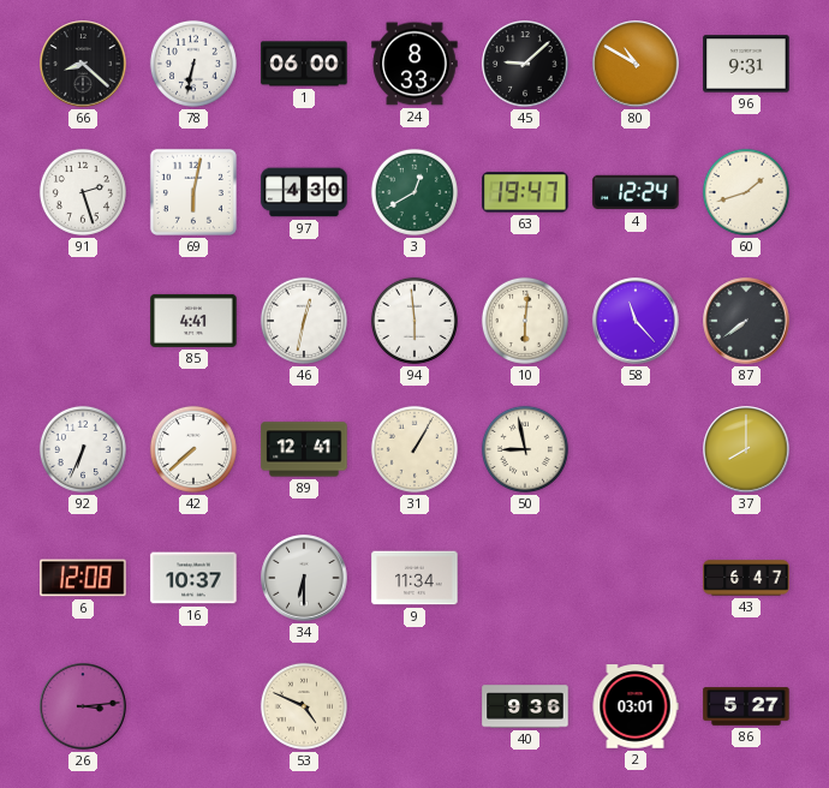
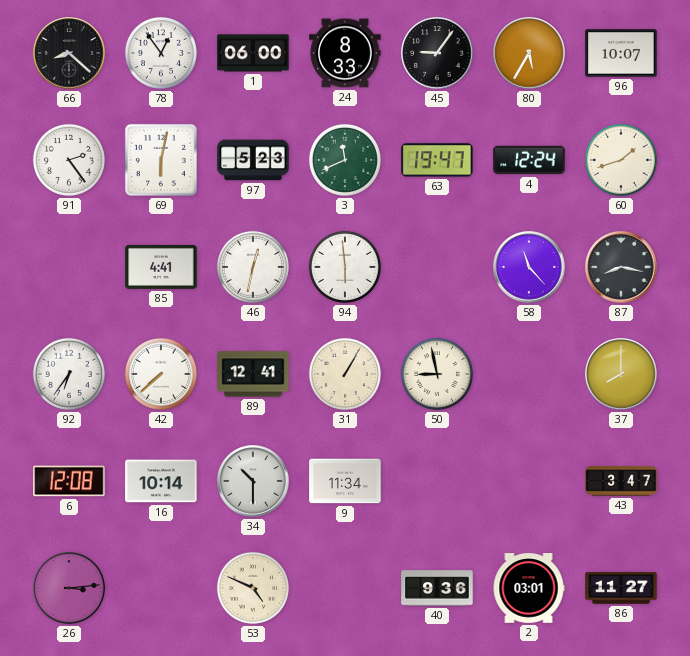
78: 6:32 -> 12:54 (161, 53)
45: 9:08 -> 9:06 (437, 53)
80: 10:50 -> 5:35 (529, 53)
96: 9:31 -> 10:07 (621, 53)
91: 2:27 -> 2:24 (69, 160)
97: 4:30 -> 5:23 (253, 160)
3: 12:40 -> 11:41 (345, 160)
10: 6:01 -> none (525, 321)
87: 7:39 -> 8:17 (621, 267)
92: 6:34 -> 6:36 (69, 374)
16: 10:37 -> 10:14 (161, 481)
34: 6:30 -> 10:30 (253, 481)
43: 6:47 -> 3:47 (621, 481)
86: 5:27 -> 11:27 (621, 588)
